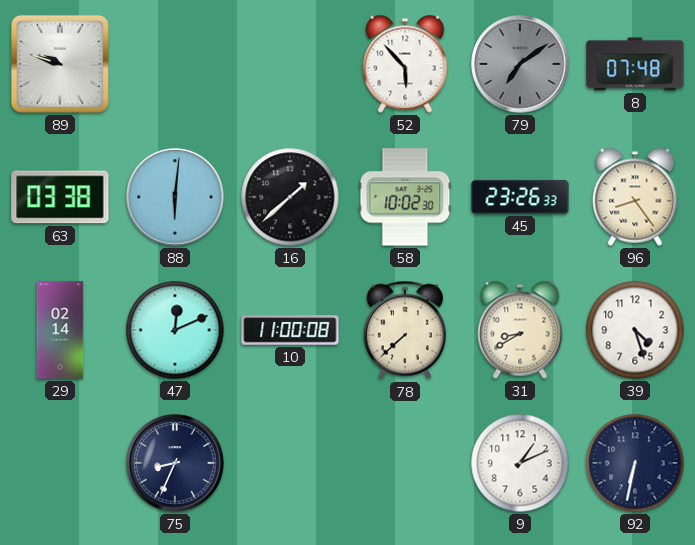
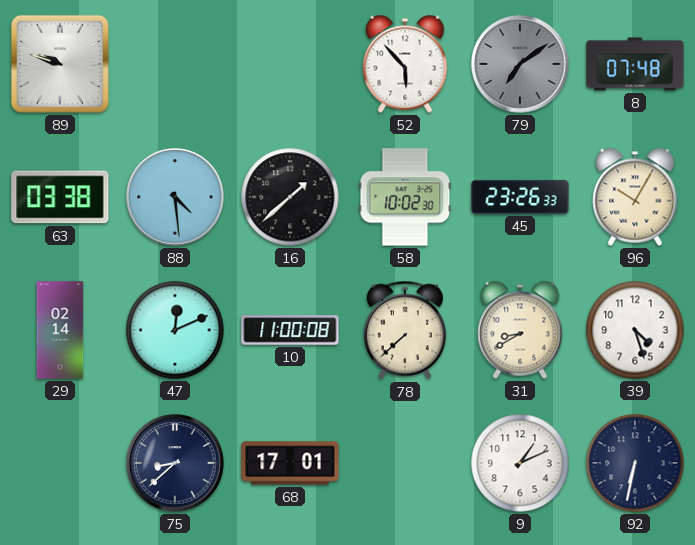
88: 6:01 -> 4:29 (175, 197)
96: 8:24 -> 10:05 (635, 197)
75: 8:34 -> 8:38 (175, 463)
68: none -> 17:01 (290, 463)
